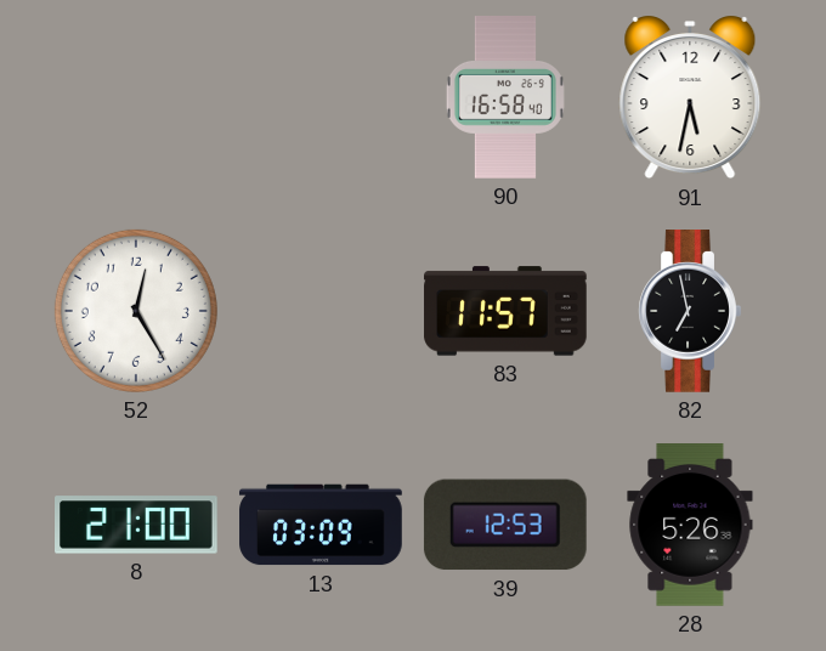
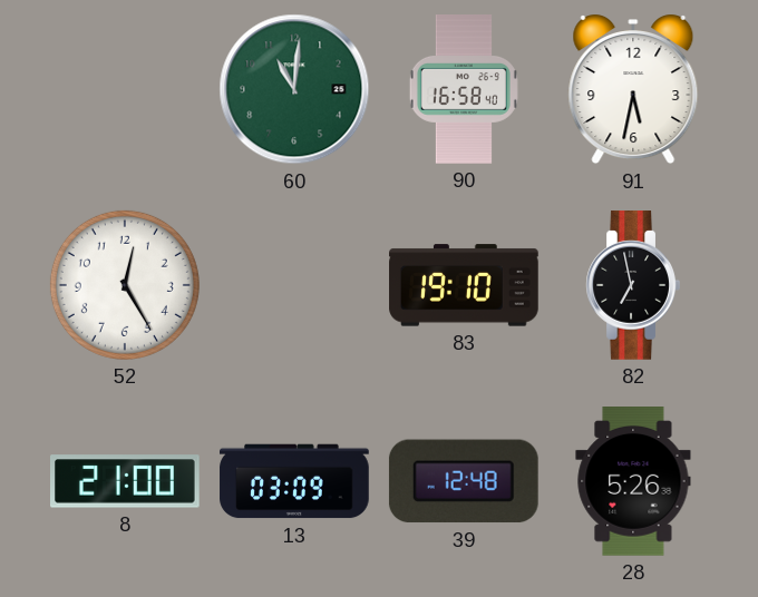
60: none -> 11:01 (294, 89)
83: 11:57 -> 19:10 (464, 285)
39: 12:53 -> 12:48 (464, 481)
